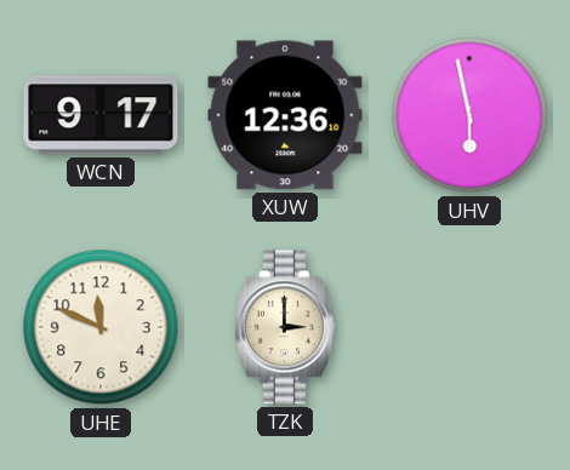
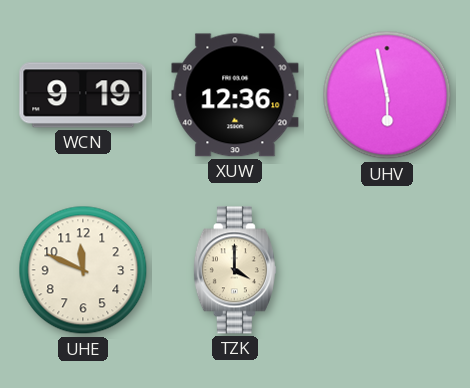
WCN: 9:17 -> 9:19 (83, 95)
TZK: 3:00 -> 4:00 (235, 270)
